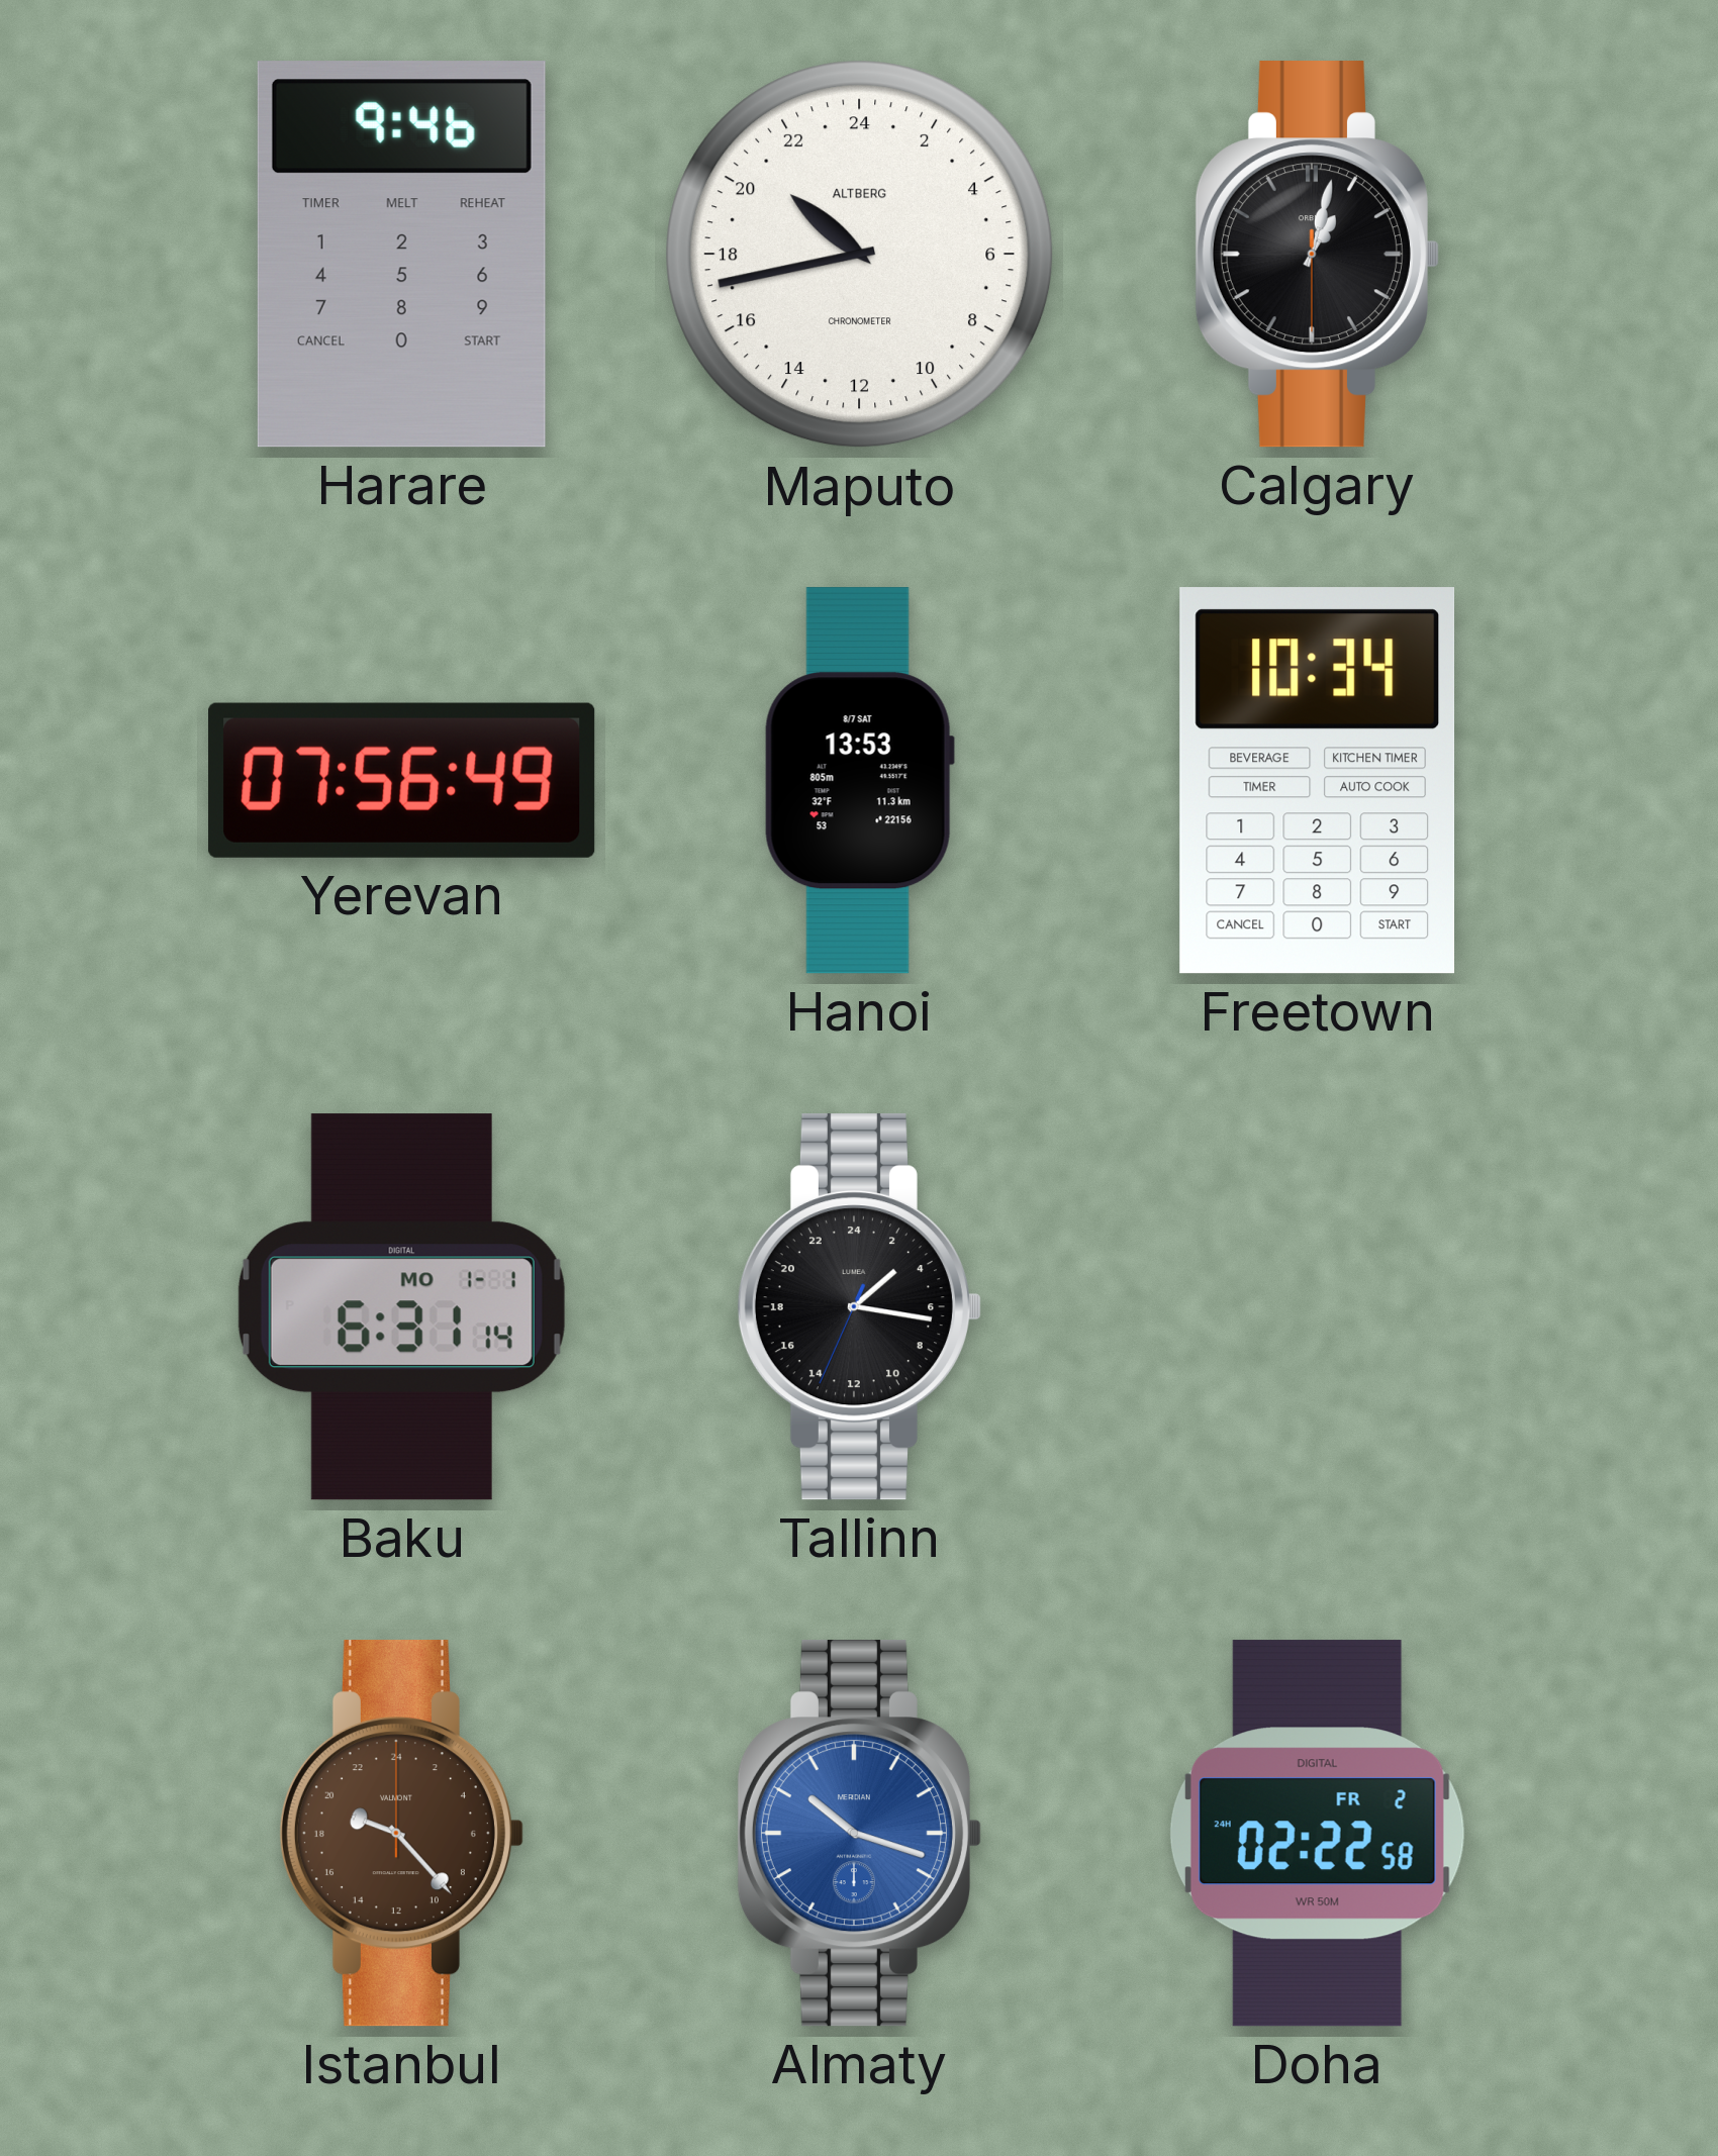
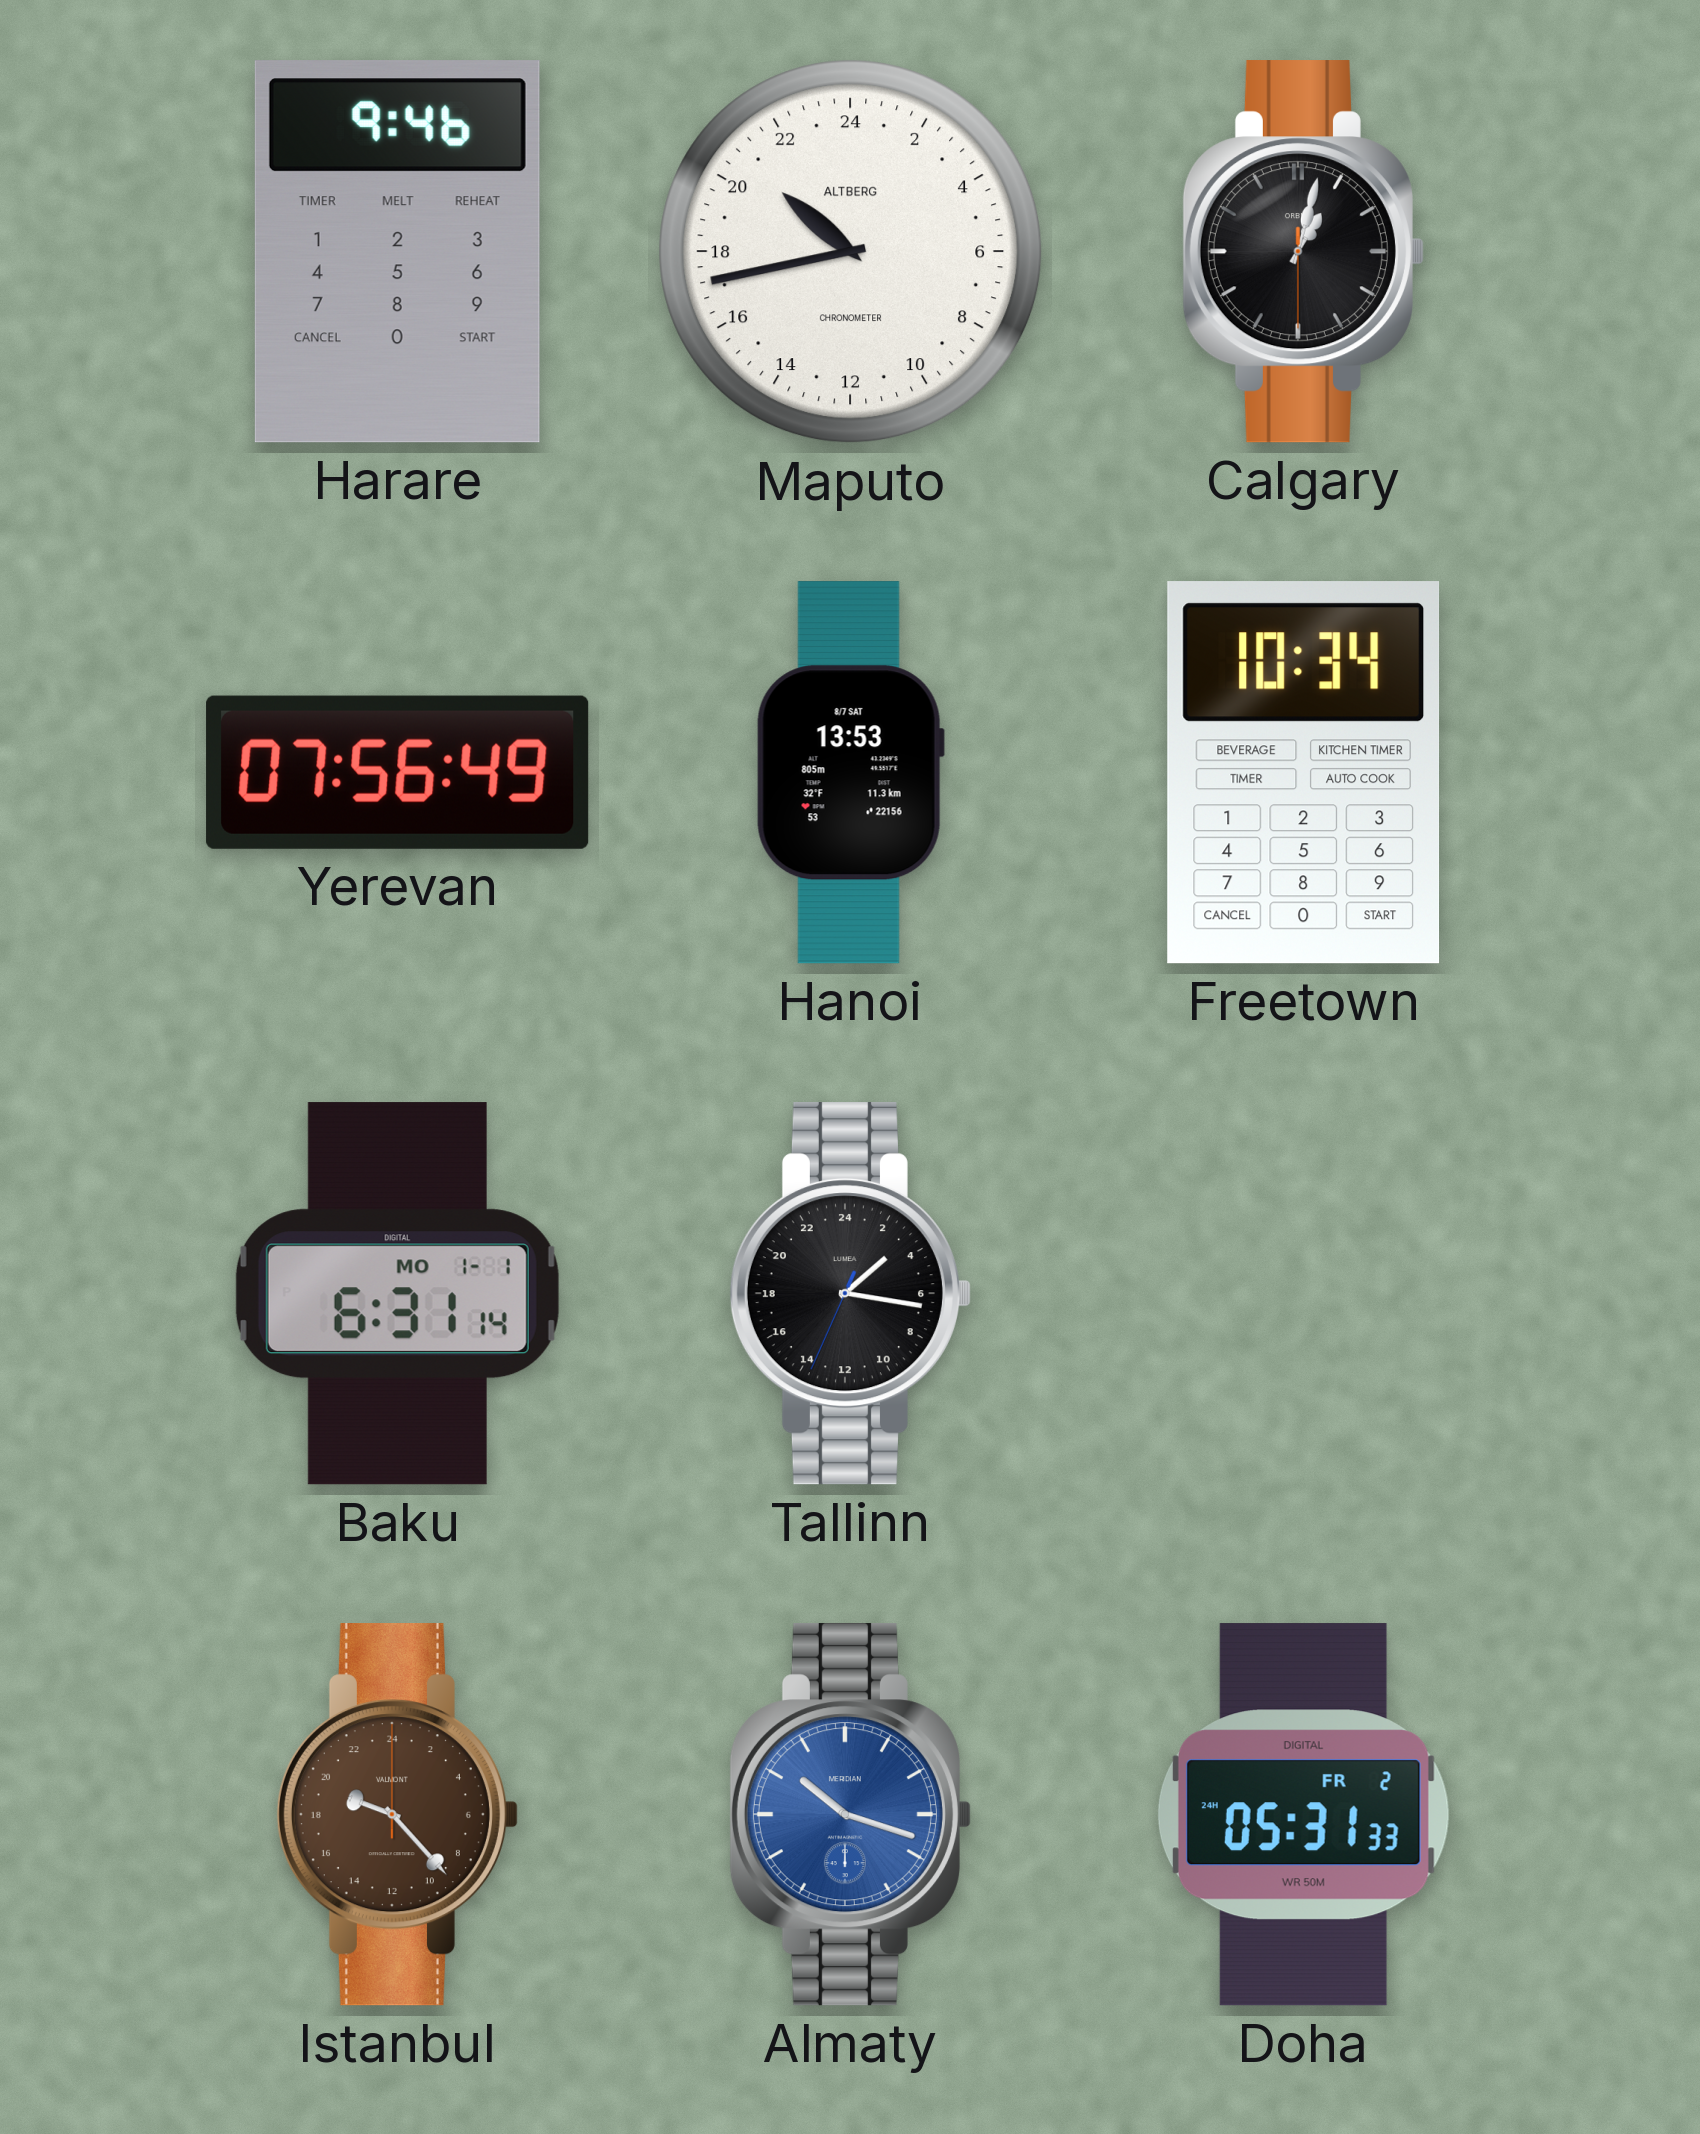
Doha: 02:22 -> 05:31 (1303, 1815)
